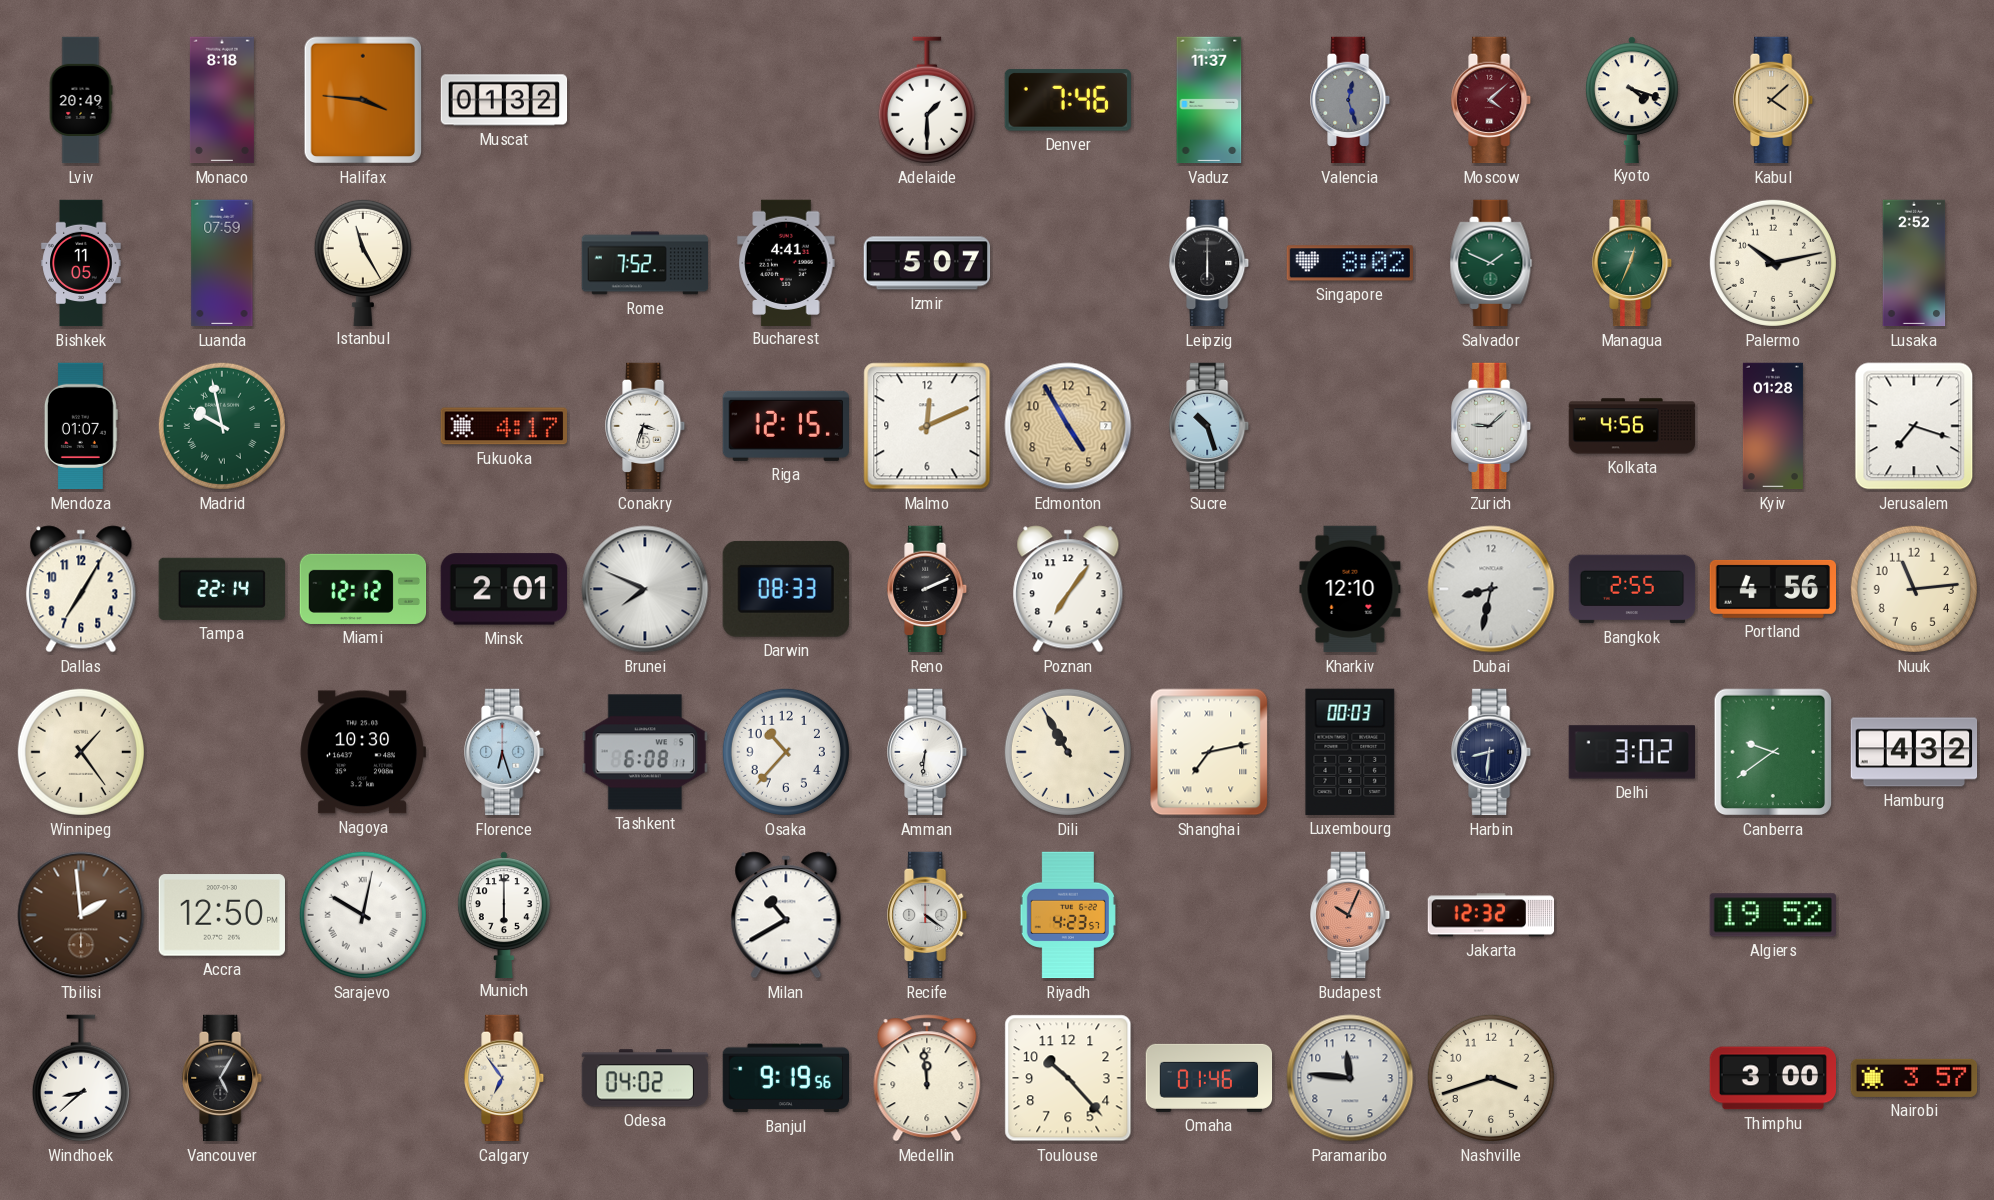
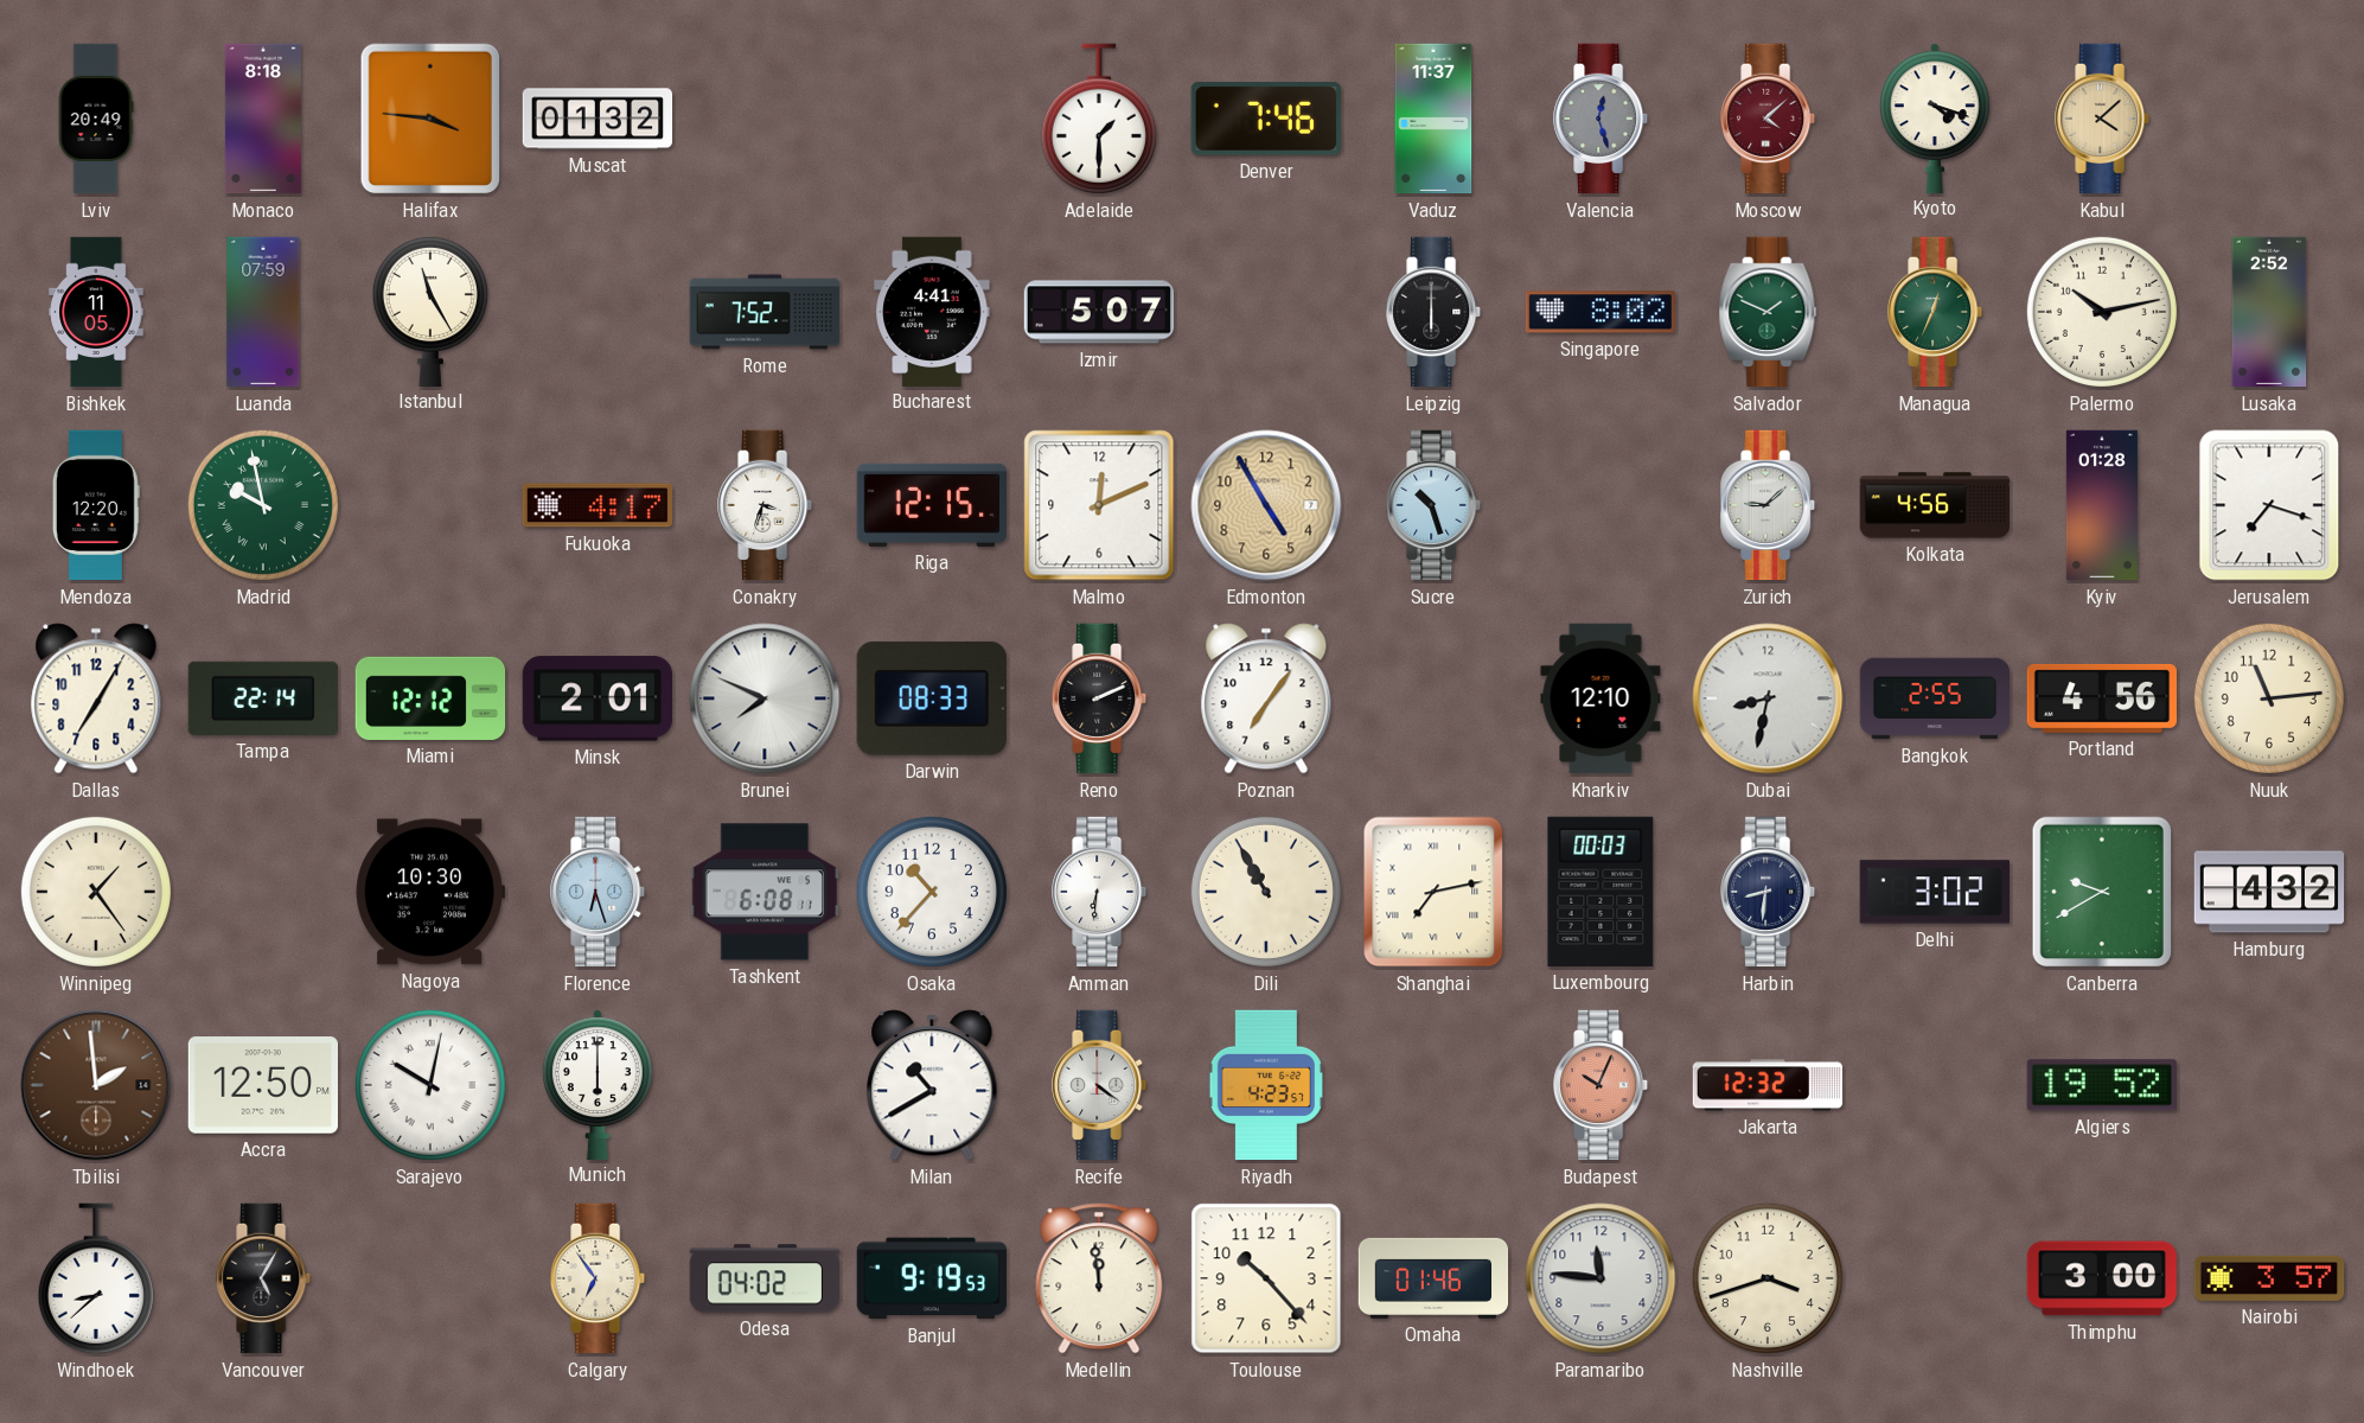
Mendoza: 01:07 -> 12:20 (96, 505)
Canberra: 9:39 -> 9:40 (2102, 892)
Banjul: 9:19:56 -> 9:19:53 (931, 1278)
